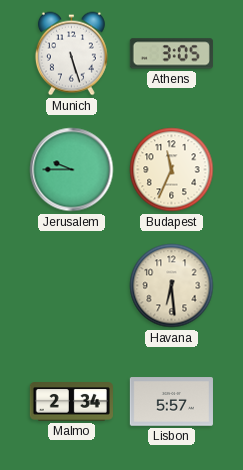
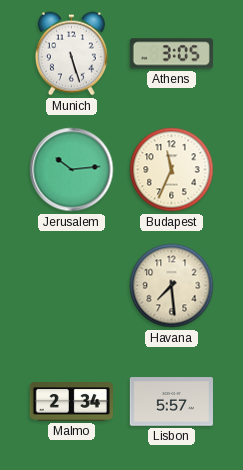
Jerusalem: 9:45 -> 10:14 (72, 170)
Havana: 6:29 -> 7:29 (172, 286)
